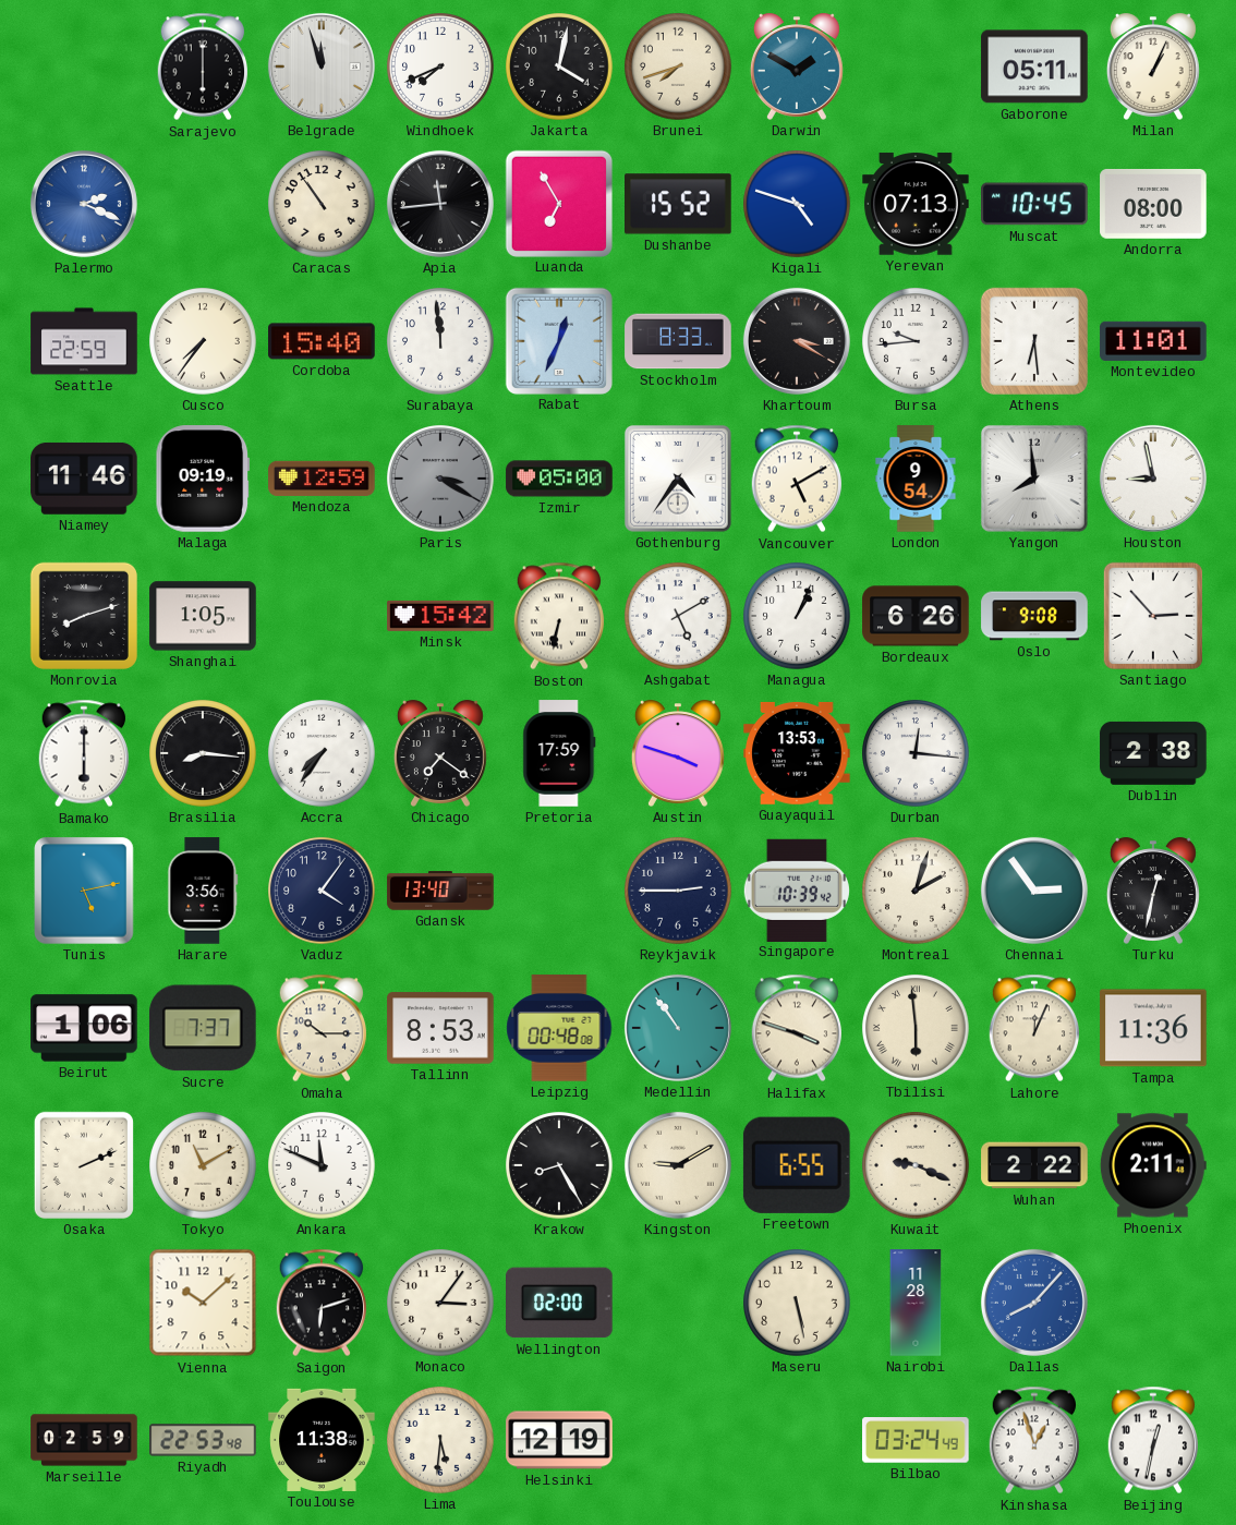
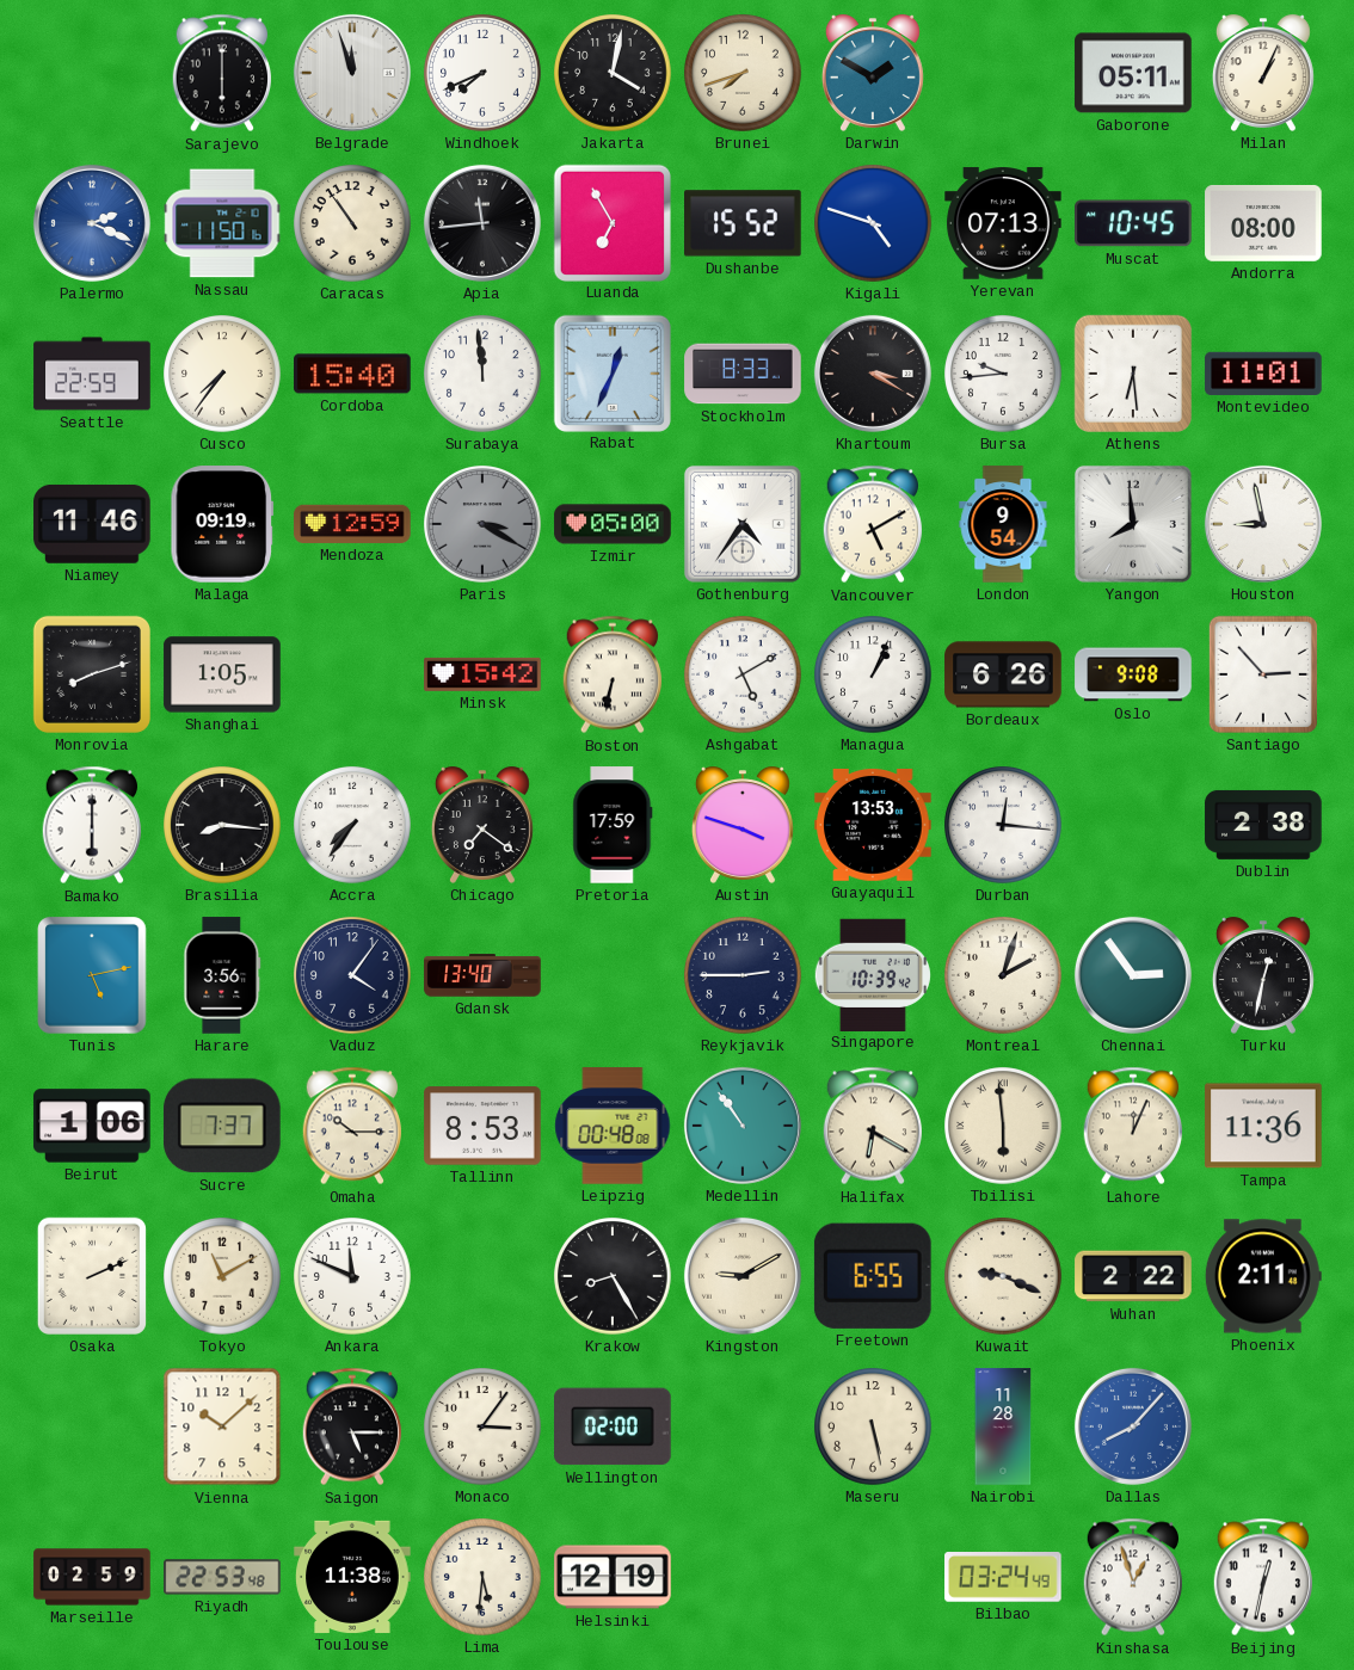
Nassau: none -> 11:50 (222, 223)
Halifax: 3:48 -> 6:20 (873, 1126)
Saigon: 6:12 -> 5:15 (352, 1426)
